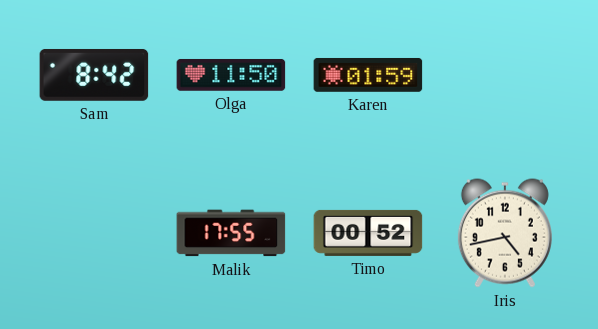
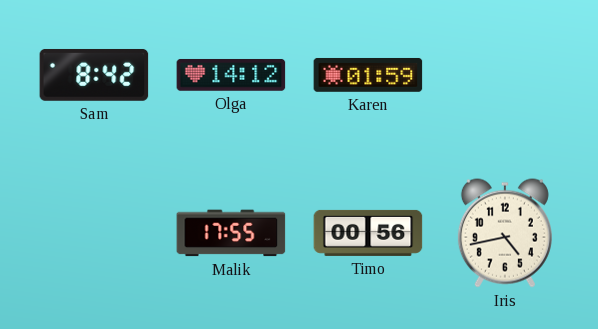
Olga: 11:50 -> 14:12 (231, 75)
Timo: 00:52 -> 00:56 (368, 233)
